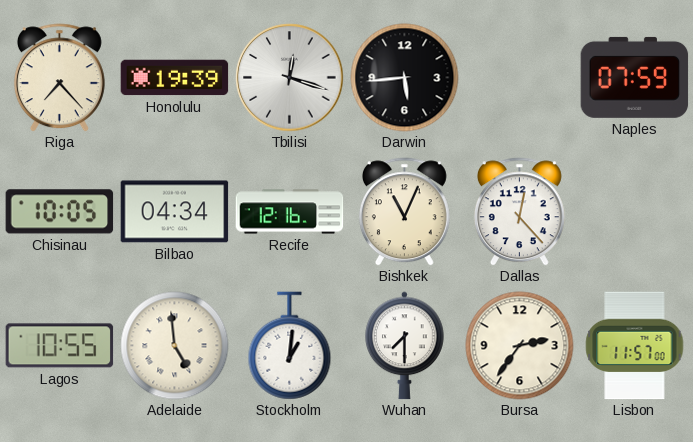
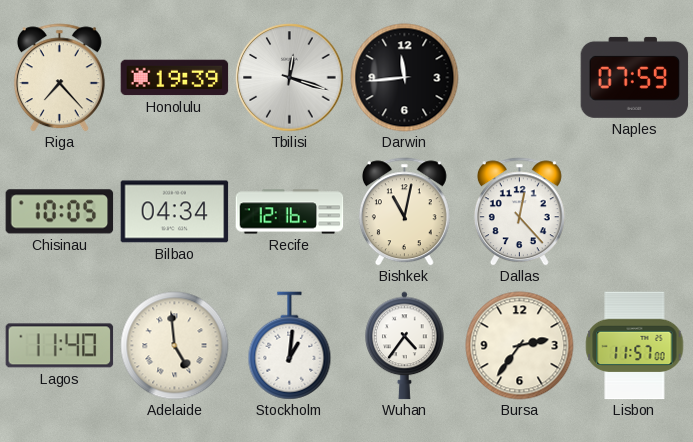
Darwin: 5:44 -> 11:44 (405, 78)
Bishkek: 11:04 -> 11:02 (404, 212)
Lagos: 10:55 -> 11:40 (60, 346)
Wuhan: 7:30 -> 4:36 (405, 346)
